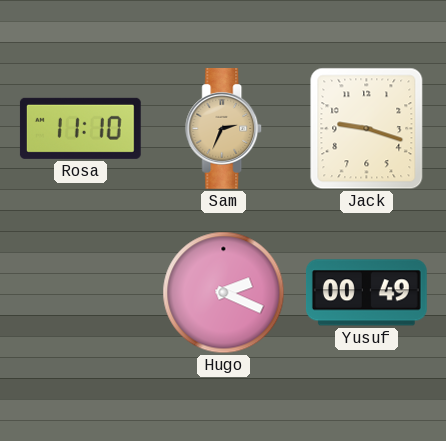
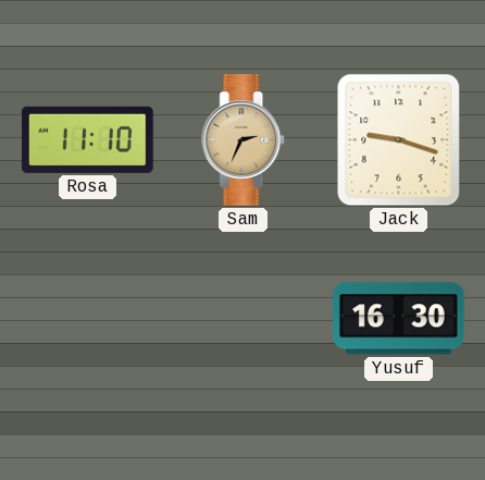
Hugo: 2:19 -> none (224, 293)
Yusuf: 00:49 -> 16:30 (398, 319)
